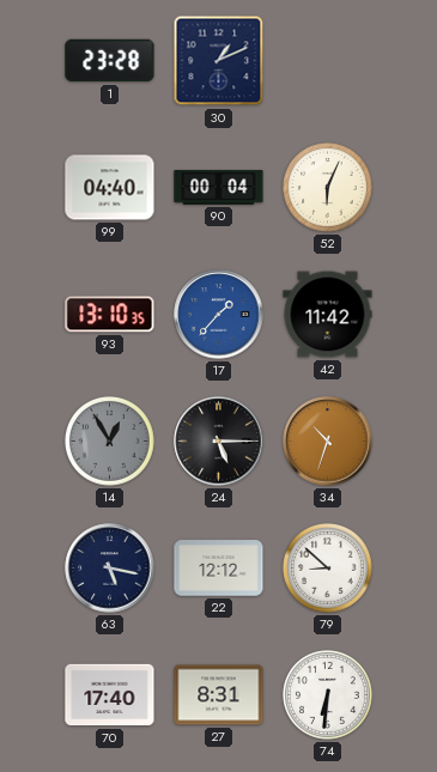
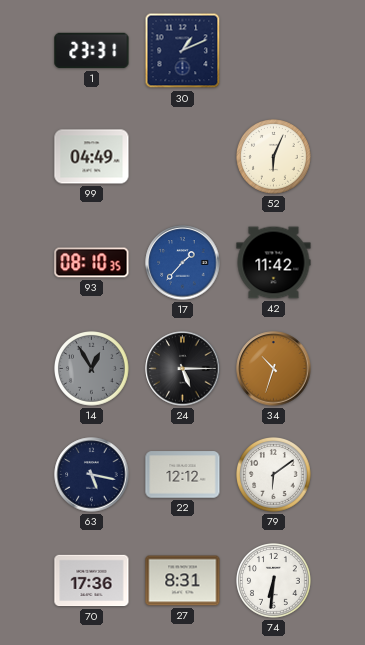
1: 23:28 -> 23:31 (92, 51)
99: 04:40 -> 04:49 (92, 157)
90: 00:04 -> none (219, 188)
93: 13:10 -> 08:10 (92, 263)
79: 8:52 -> 6:09 (274, 475)
70: 17:40 -> 17:36 (92, 581)
